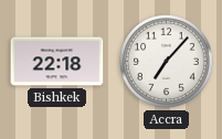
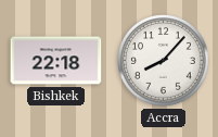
Accra: 7:07 -> 8:07 (164, 61)
